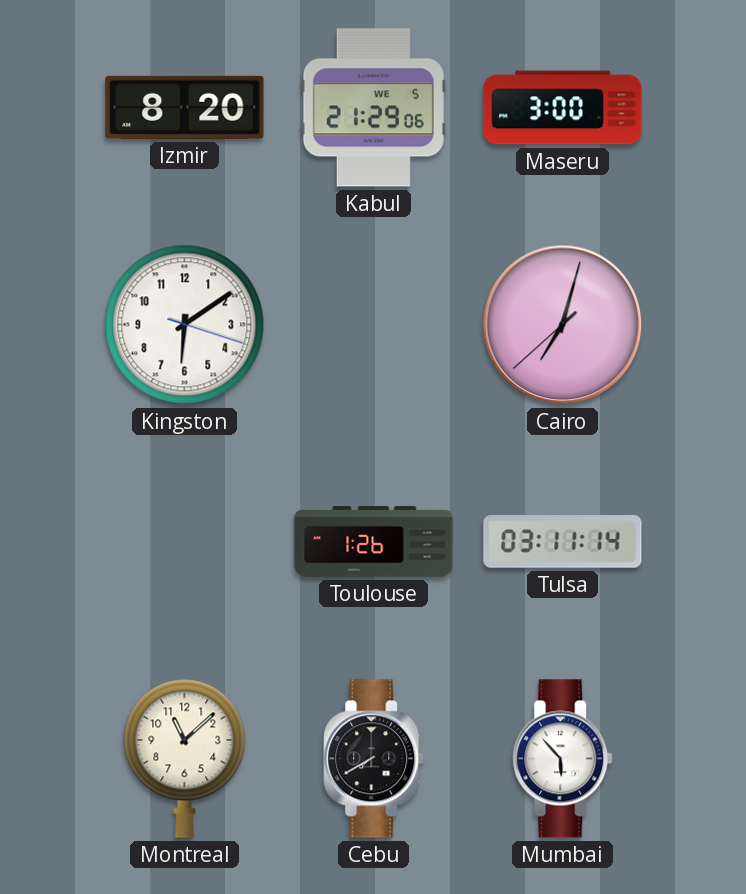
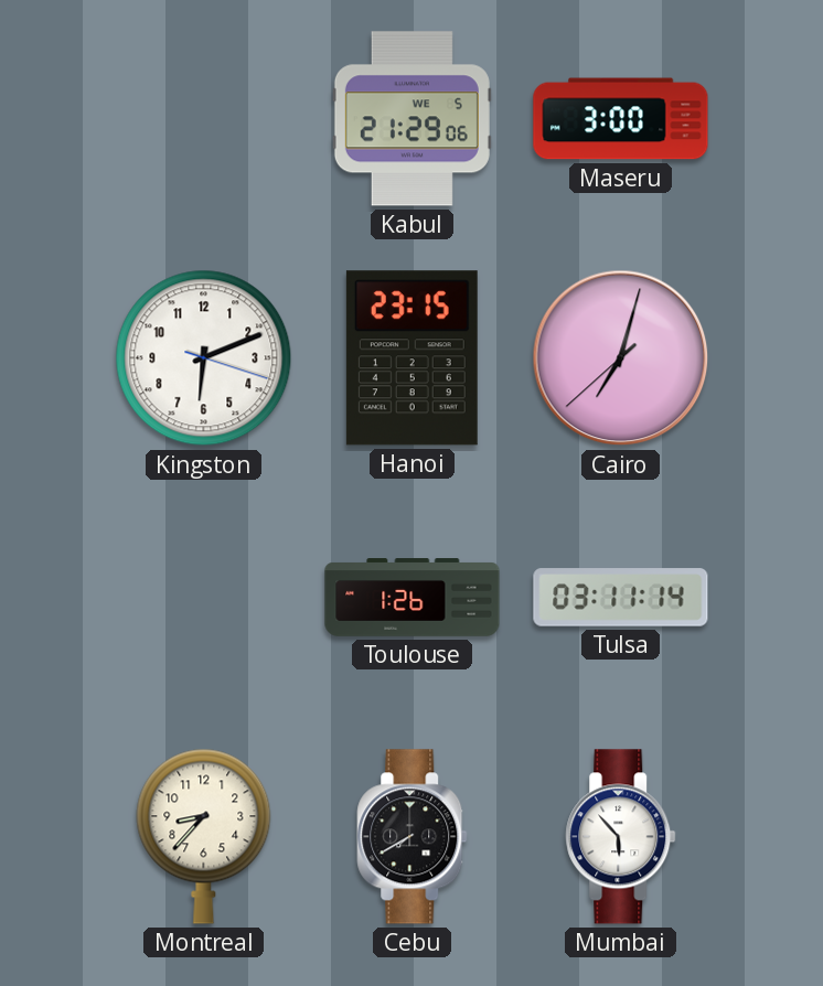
Izmir: 8:20 -> none (185, 107)
Kingston: 6:09 -> 6:11 (204, 358)
Hanoi: none -> 23:15 (411, 358)
Montreal: 11:08 -> 8:37 (204, 836)
